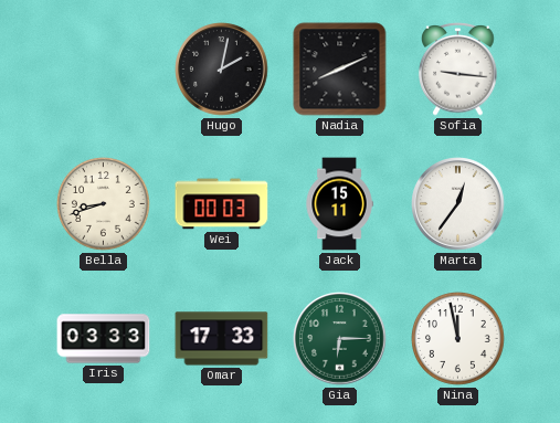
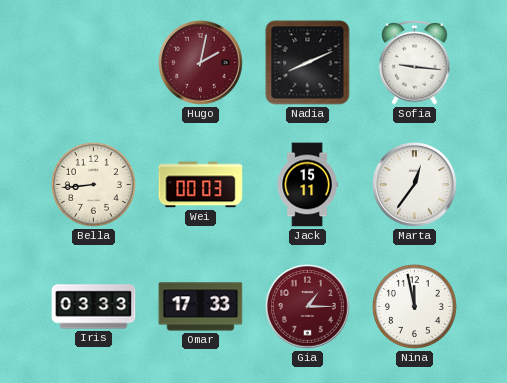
Hugo dial: black -> burgundy (201, 63)
Bella: 8:42 -> 8:44 (94, 185)
Gia: 6:15 -> 1:15 (308, 307)
Gia dial: green -> burgundy (308, 307)
